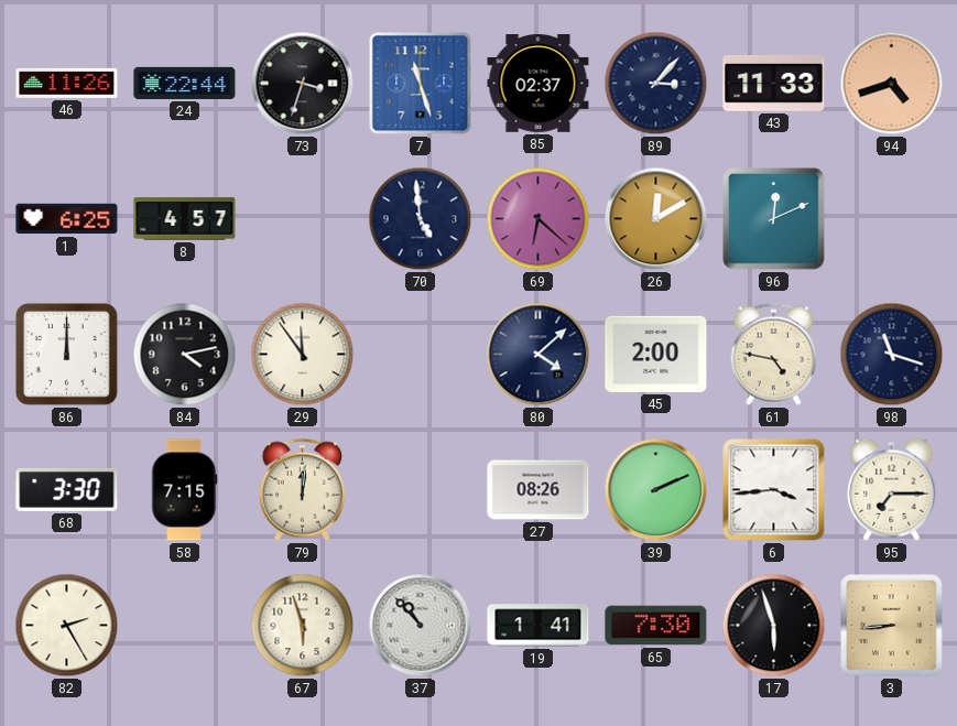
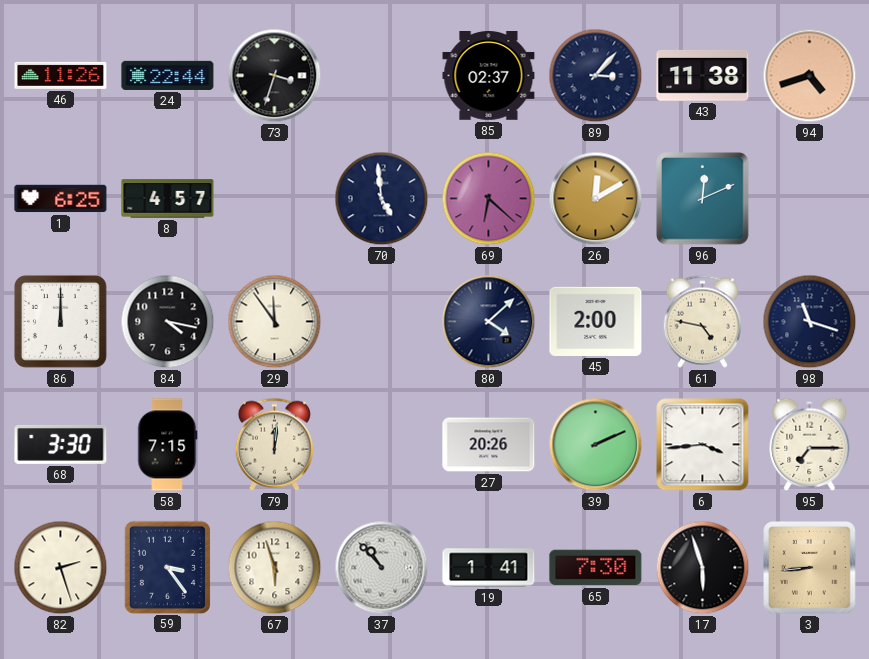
7: 11:27 -> none (421, 84)
43: 11:33 -> 11:38 (703, 75)
84: 4:13 -> 4:17 (168, 322)
27: 08:26 -> 20:26 (489, 445)
82: 2:25 -> 2:27 (61, 568)
59: none -> 3:24 (167, 567)
